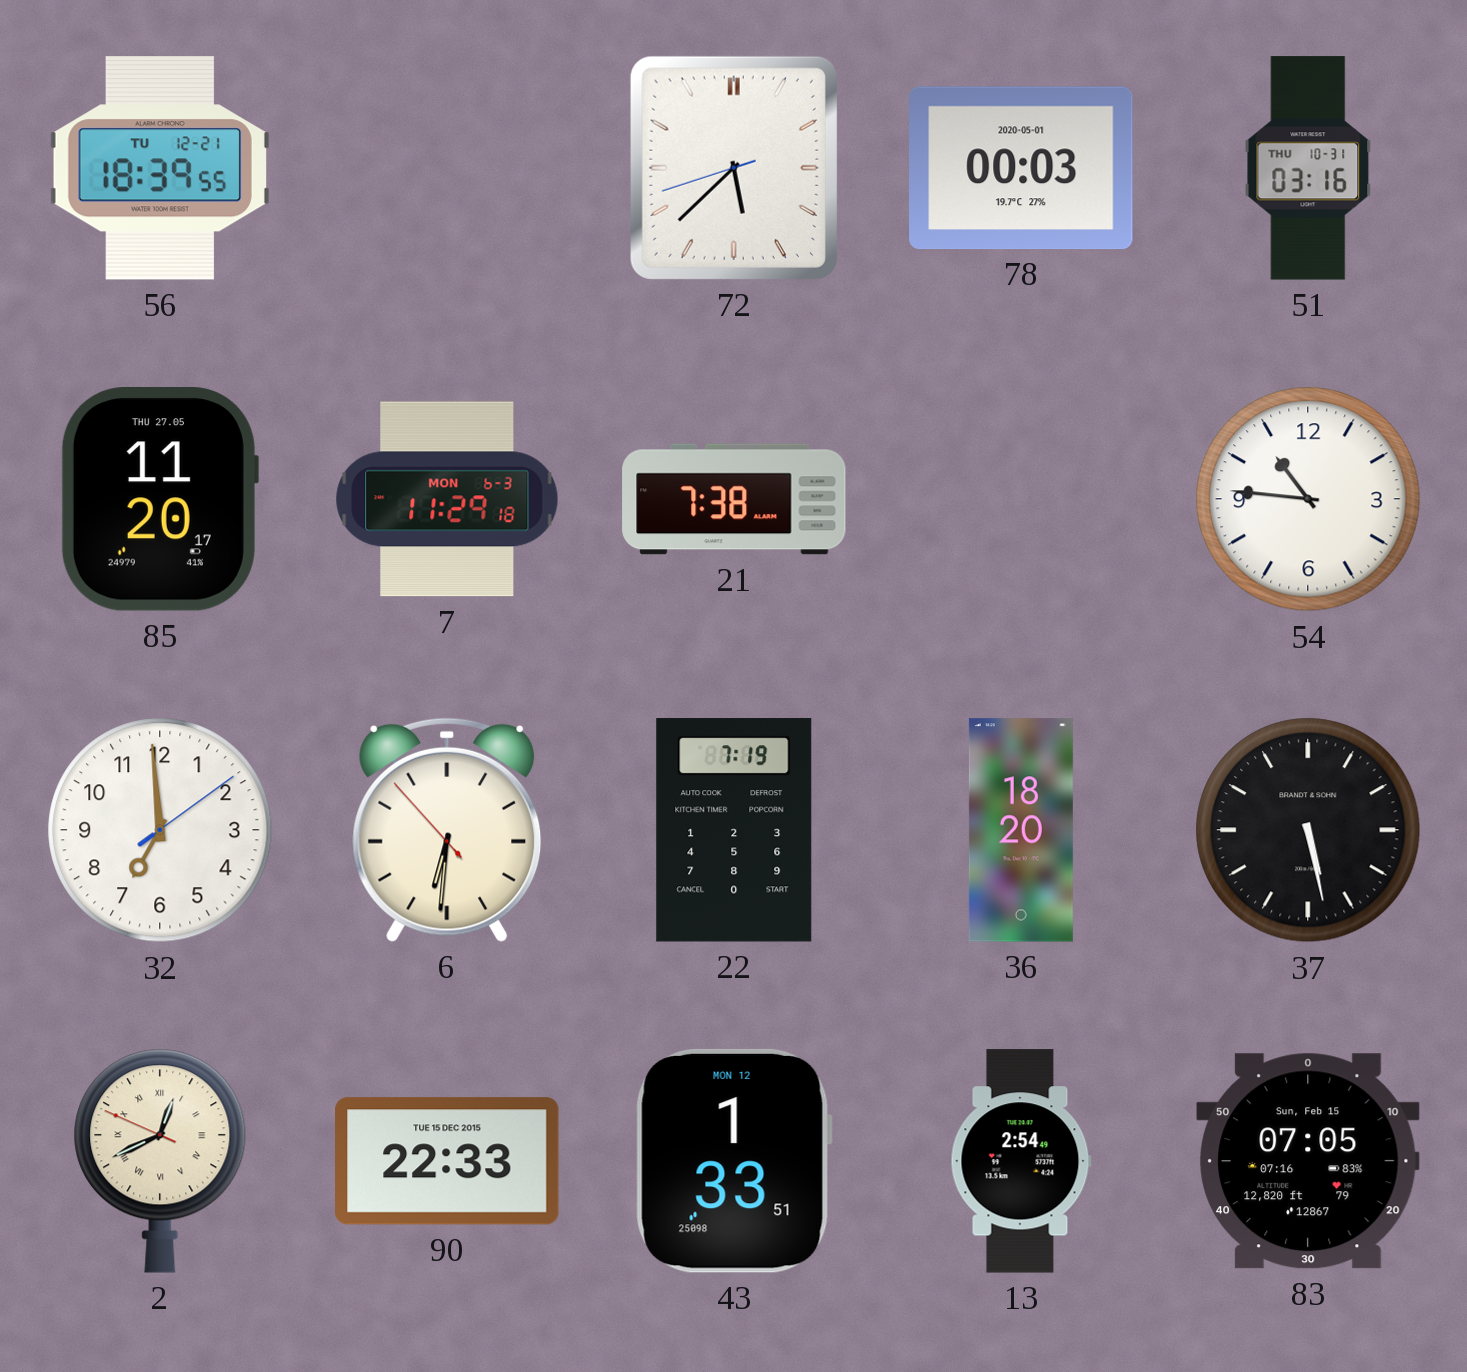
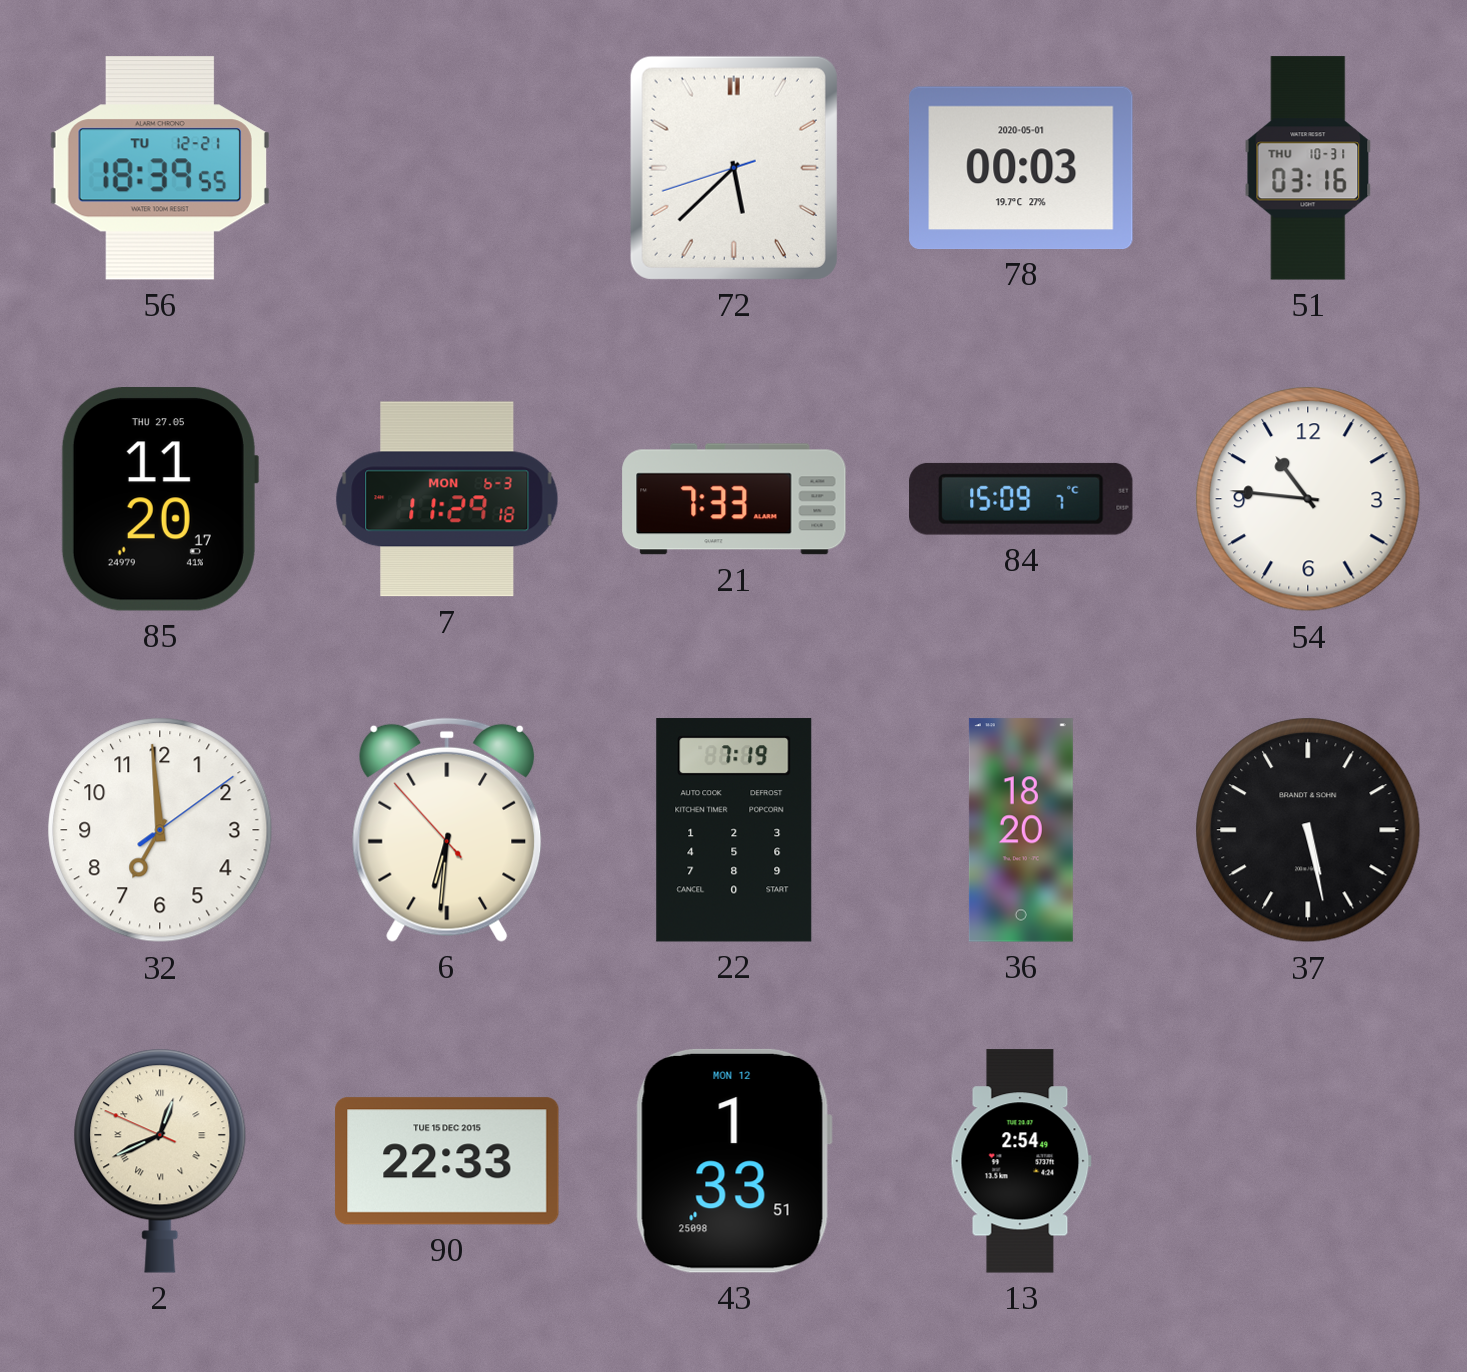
21: 7:38 -> 7:33 (734, 499)
84: none -> 15:09 (1021, 499)
83: 07:05 -> none (1309, 1161)
